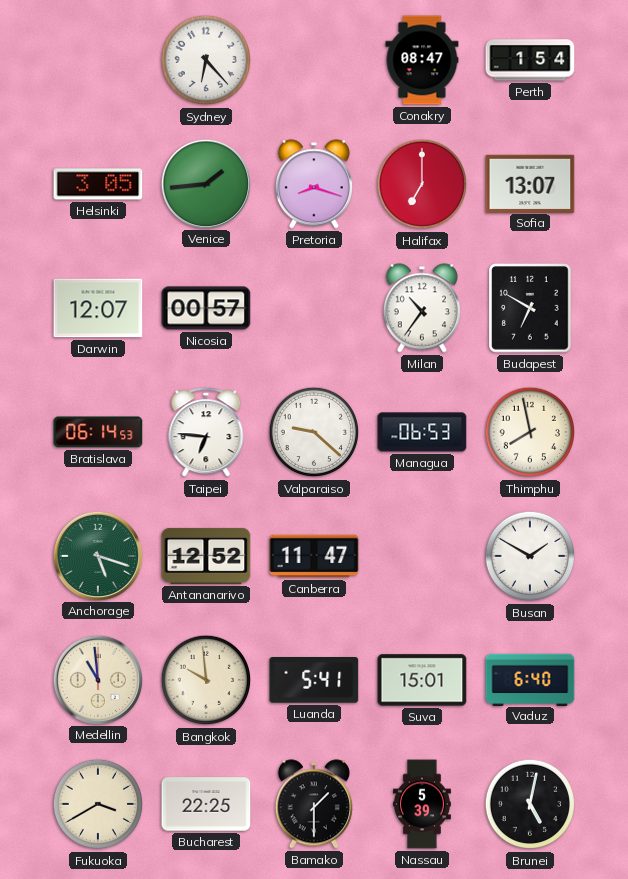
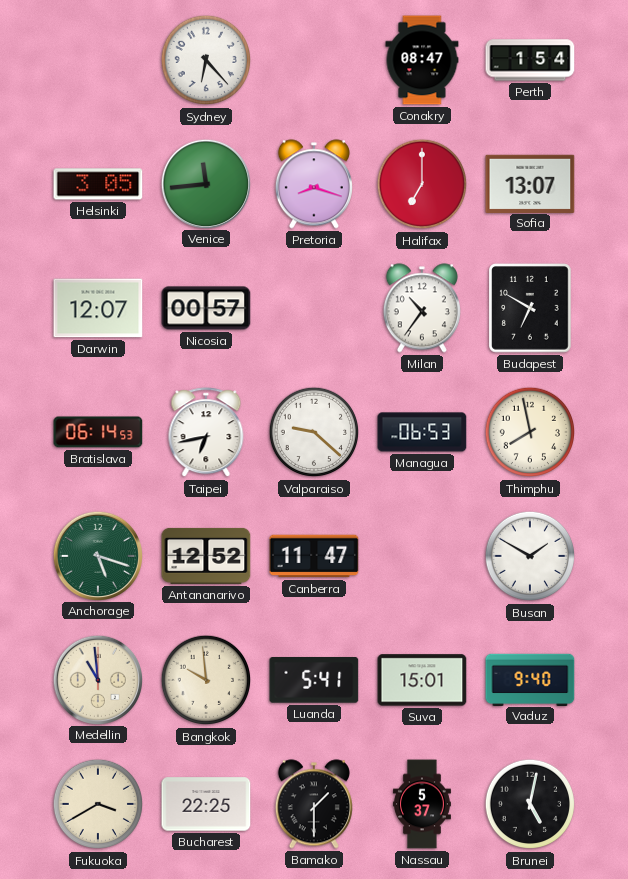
Venice: 1:44 -> 11:44 (205, 183)
Taipei: 6:46 -> 6:43 (206, 433)
Vaduz: 6:40 -> 9:40 (530, 679)
Nassau: 5:39 -> 5:37 (422, 804)
